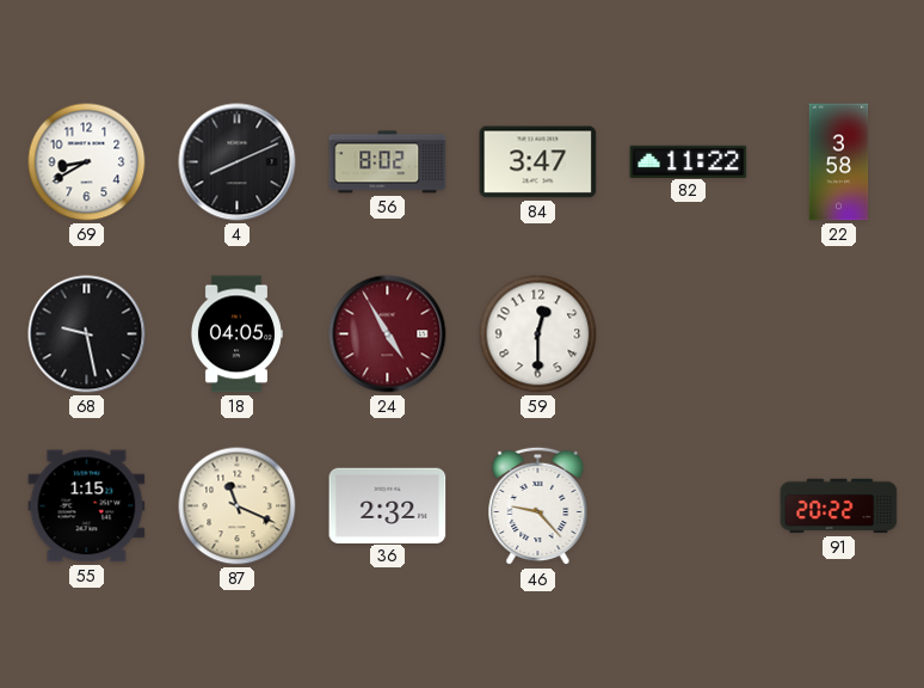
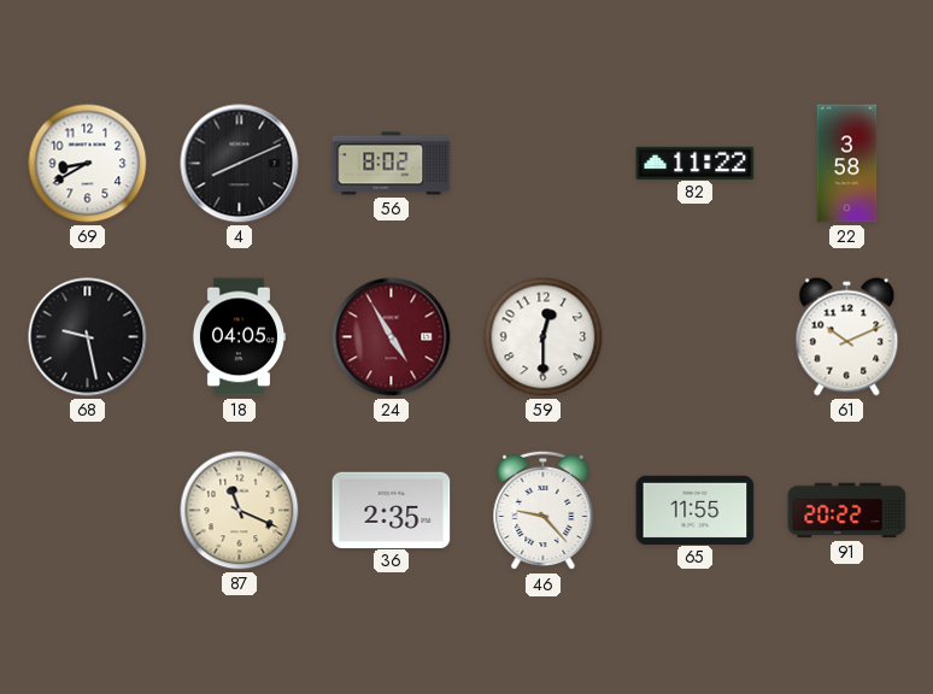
84: 3:47 -> none (538, 162)
61: none -> 10:11 (847, 337)
55: 1:15 -> none (87, 506)
36: 2:32 -> 2:35 (392, 510)
65: none -> 11:55 (696, 510)
